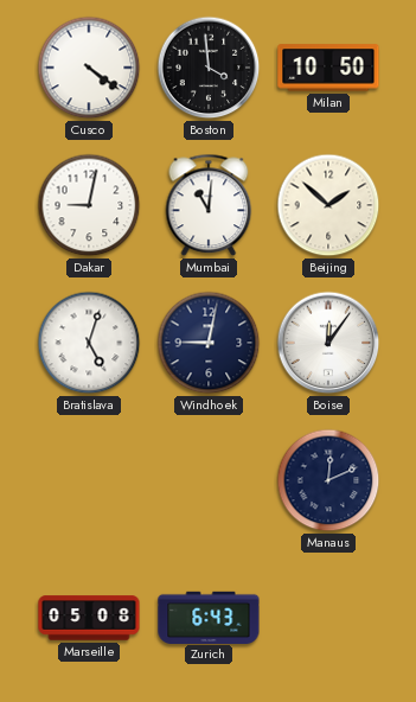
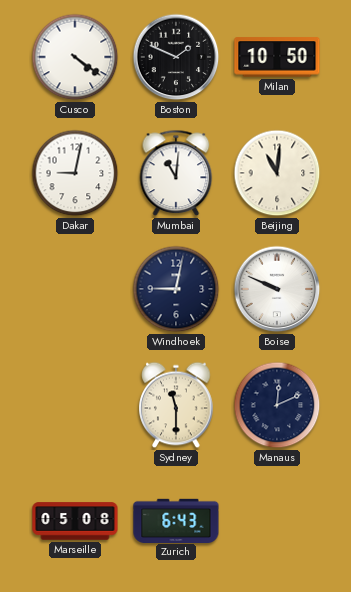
Boston: 3:59 -> 1:49 (176, 57)
Beijing: 1:52 -> 11:01 (277, 173)
Bratislava: 5:03 -> none (89, 343)
Boise: 12:06 -> 9:49 (277, 289)
Sydney: none -> 11:30 (176, 405)
